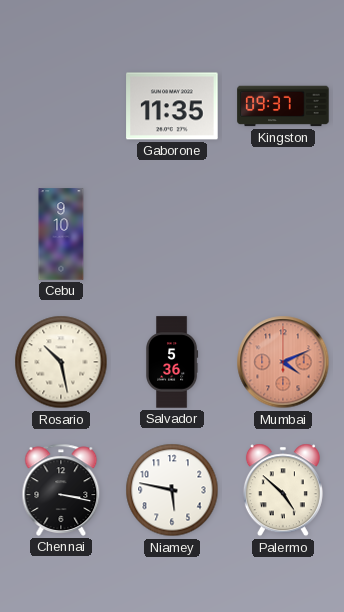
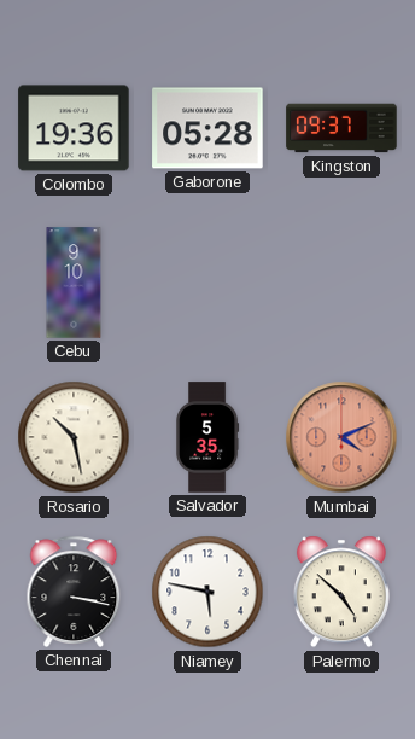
Colombo: none -> 19:36 (74, 128)
Gaborone: 11:35 -> 05:28 (207, 128)
Salvador: 5:36 -> 5:35 (209, 437)
